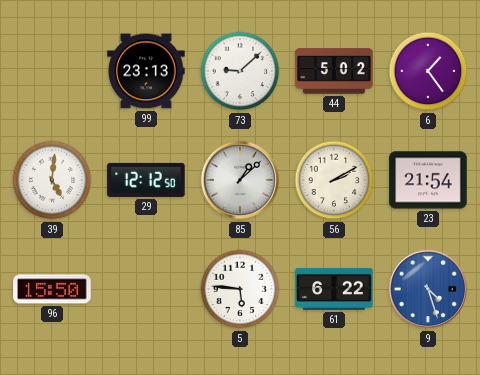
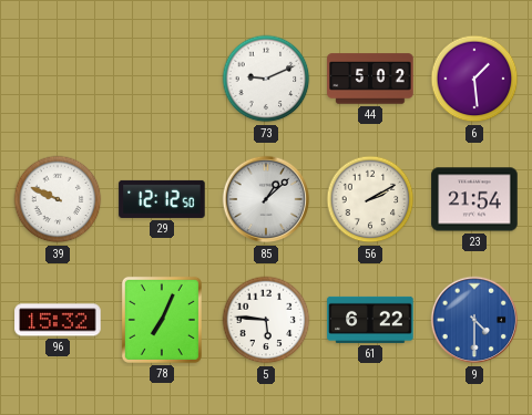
99: 23:13 -> none (146, 71)
73: 9:08 -> 9:11 (266, 79)
6: 1:24 -> 1:29 (474, 79)
39: 5:01 -> 9:49 (58, 199)
96: 15:50 -> 15:32 (58, 320)
78: none -> 7:04 (162, 320)
9: 4:27 -> 4:30 (474, 320)
